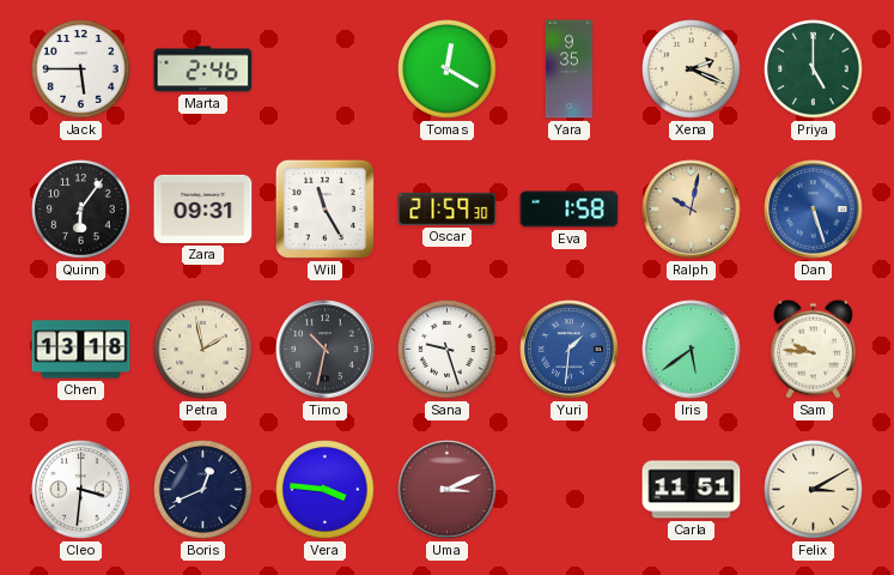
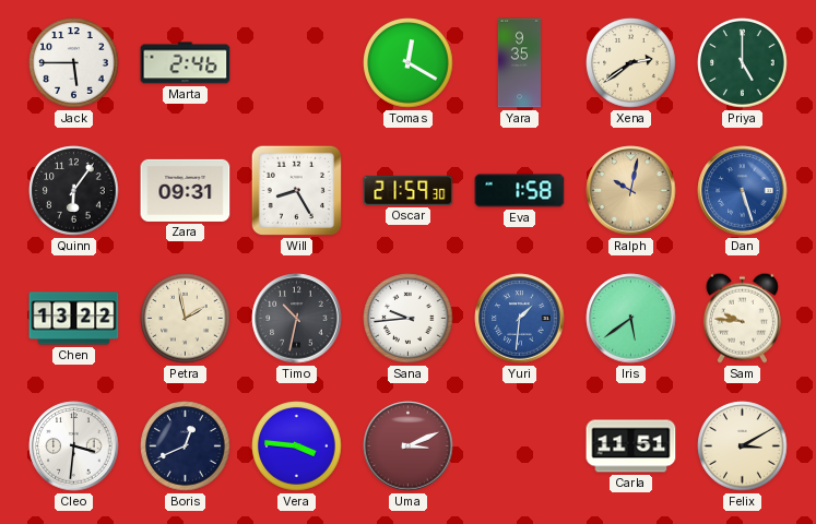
Xena: 2:19 -> 2:39 (631, 63)
Will: 11:25 -> 8:25 (296, 190)
Chen: 13:18 -> 13:22 (74, 319)
Sana: 9:27 -> 9:44 (409, 319)
